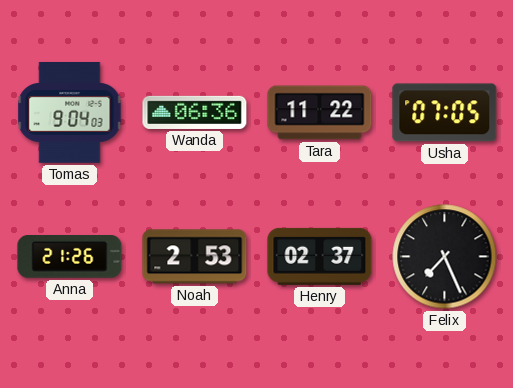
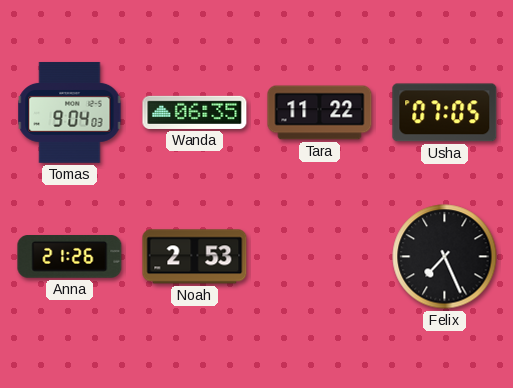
Wanda: 06:36 -> 06:35 (195, 112)
Henry: 02:37 -> none (320, 256)
